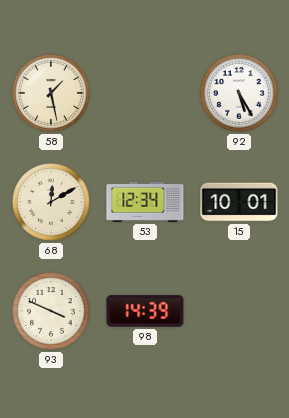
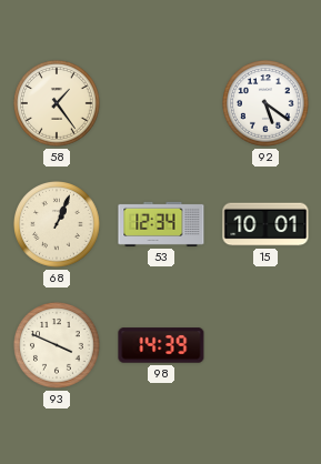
58: 1:28 -> 1:24 (58, 104)
92: 5:25 -> 5:21 (267, 104)
68: 12:10 -> 1:04 (58, 225)
